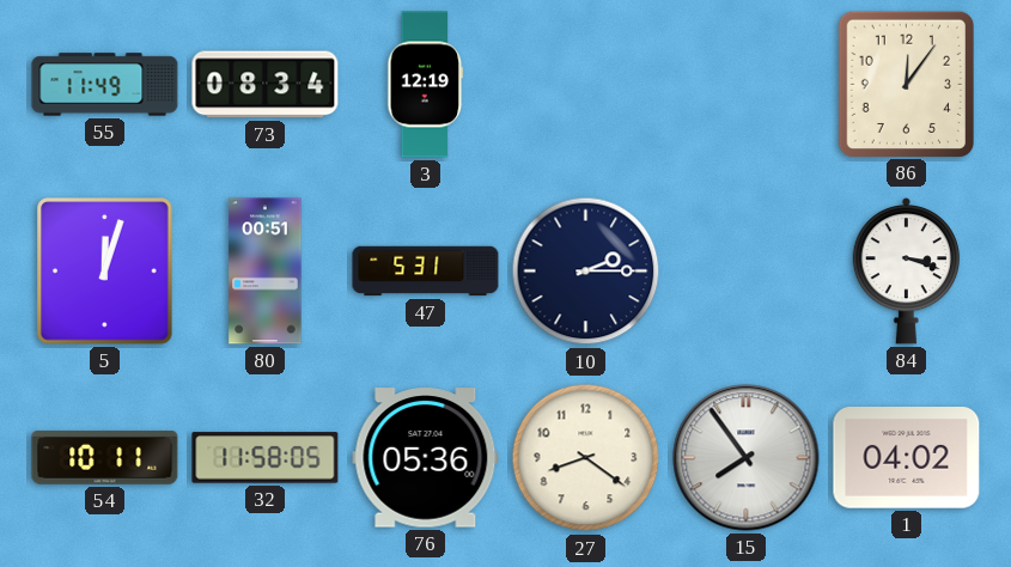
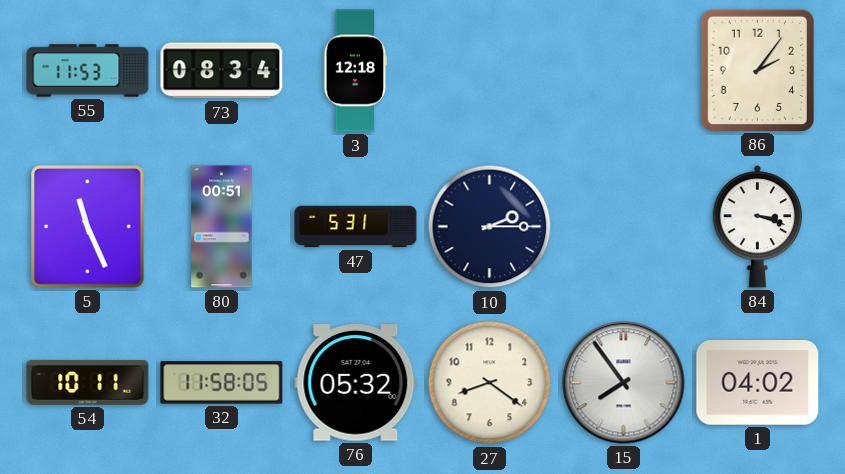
55: 11:49 -> 11:53 (88, 71)
3: 12:19 -> 12:18 (356, 71)
86: 12:06 -> 2:06 (757, 70)
5: 12:03 -> 11:26 (88, 227)
76: 05:36 -> 05:32 (356, 383)
